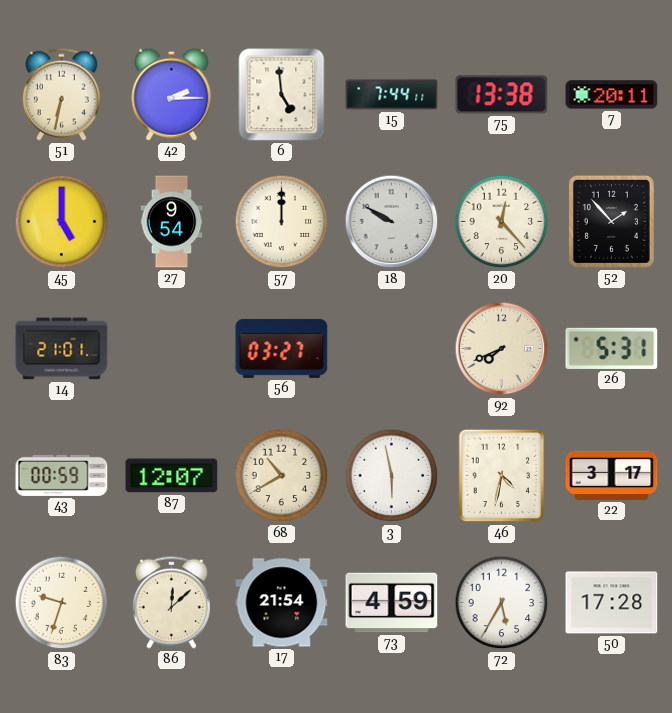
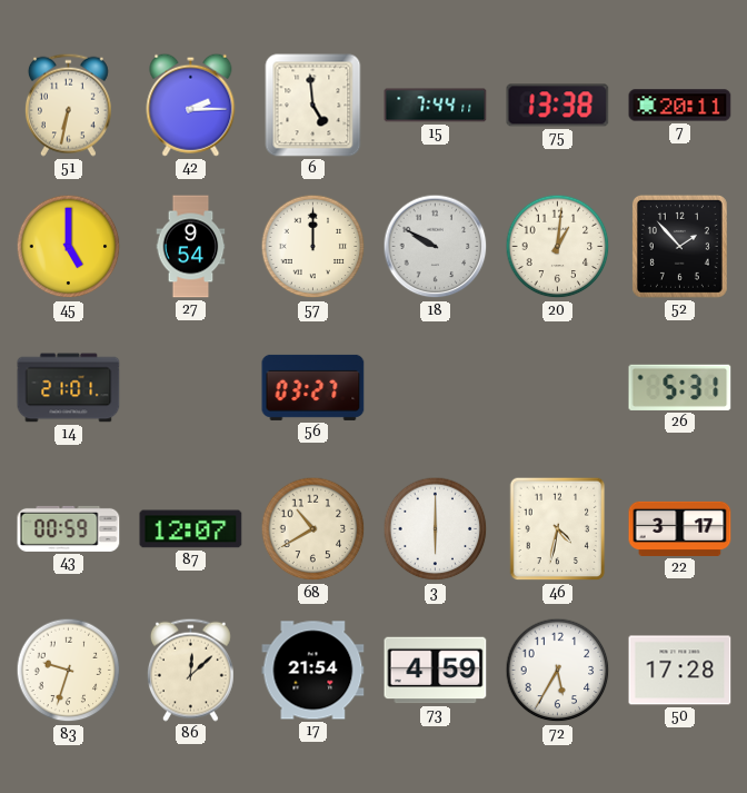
20: 12:23 -> 1:01 (558, 247)
92: 7:41 -> none (502, 349)
3: 5:58 -> 6:00 (436, 529)
